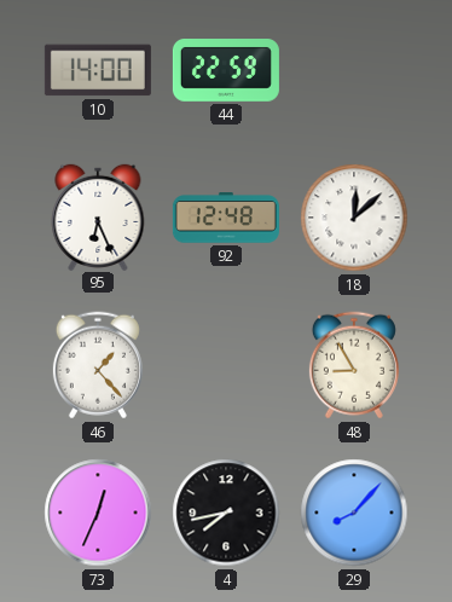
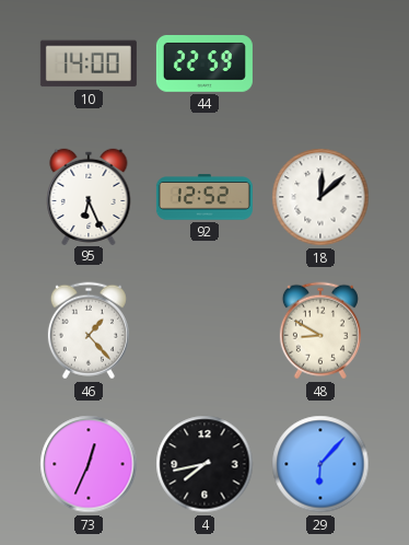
92: 12:48 -> 12:52 (204, 197)
48: 8:55 -> 8:50 (320, 331)
29: 8:07 -> 6:07 (320, 464)
